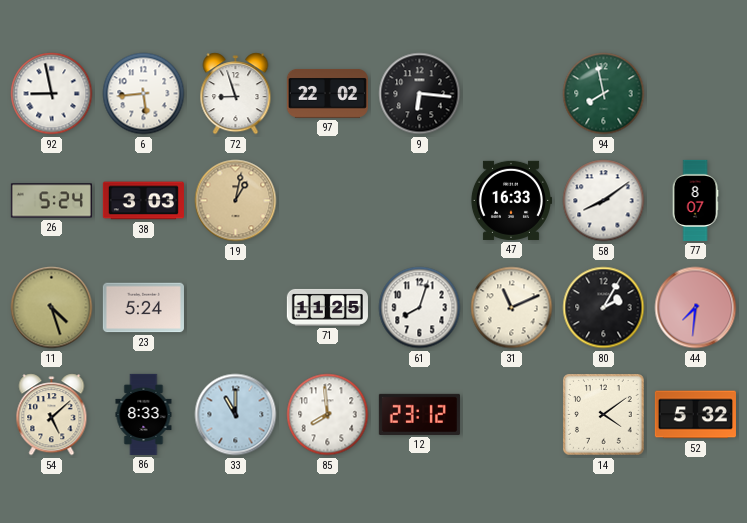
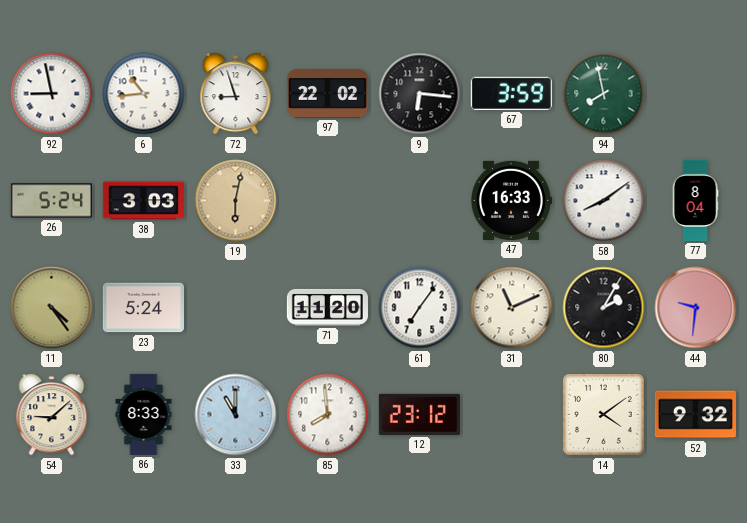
6: 5:44 -> 10:44 (144, 94)
67: none -> 3:59 (511, 93)
19: 1:02 -> 6:02 (236, 201)
77: 8:07 -> 8:04 (695, 200)
11: 4:27 -> 4:24 (52, 308)
71: 11:25 -> 11:20 (327, 307)
61: 8:03 -> 7:06 (420, 308)
44: 7:31 -> 9:31 (696, 308)
54: 5:08 -> 9:08 (52, 415)
52: 5:32 -> 9:32 (695, 415)
